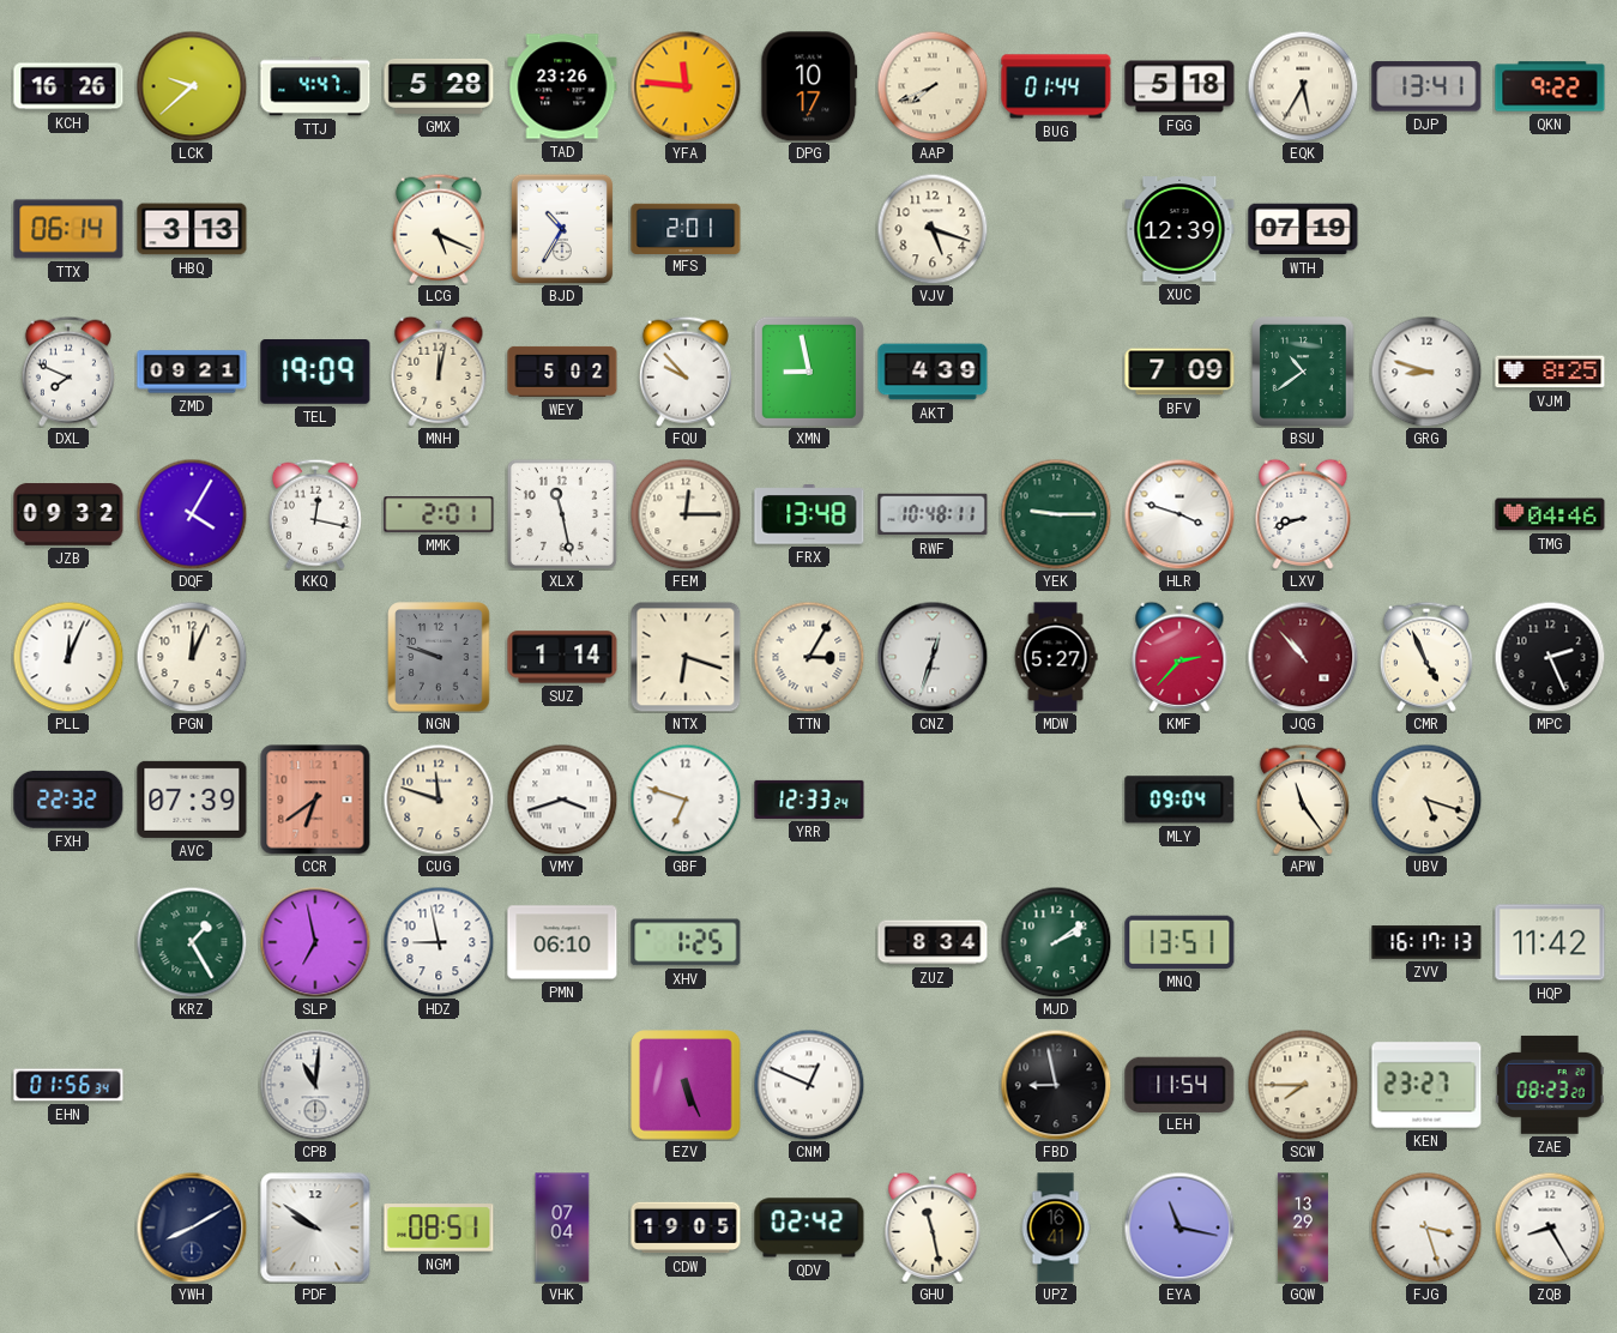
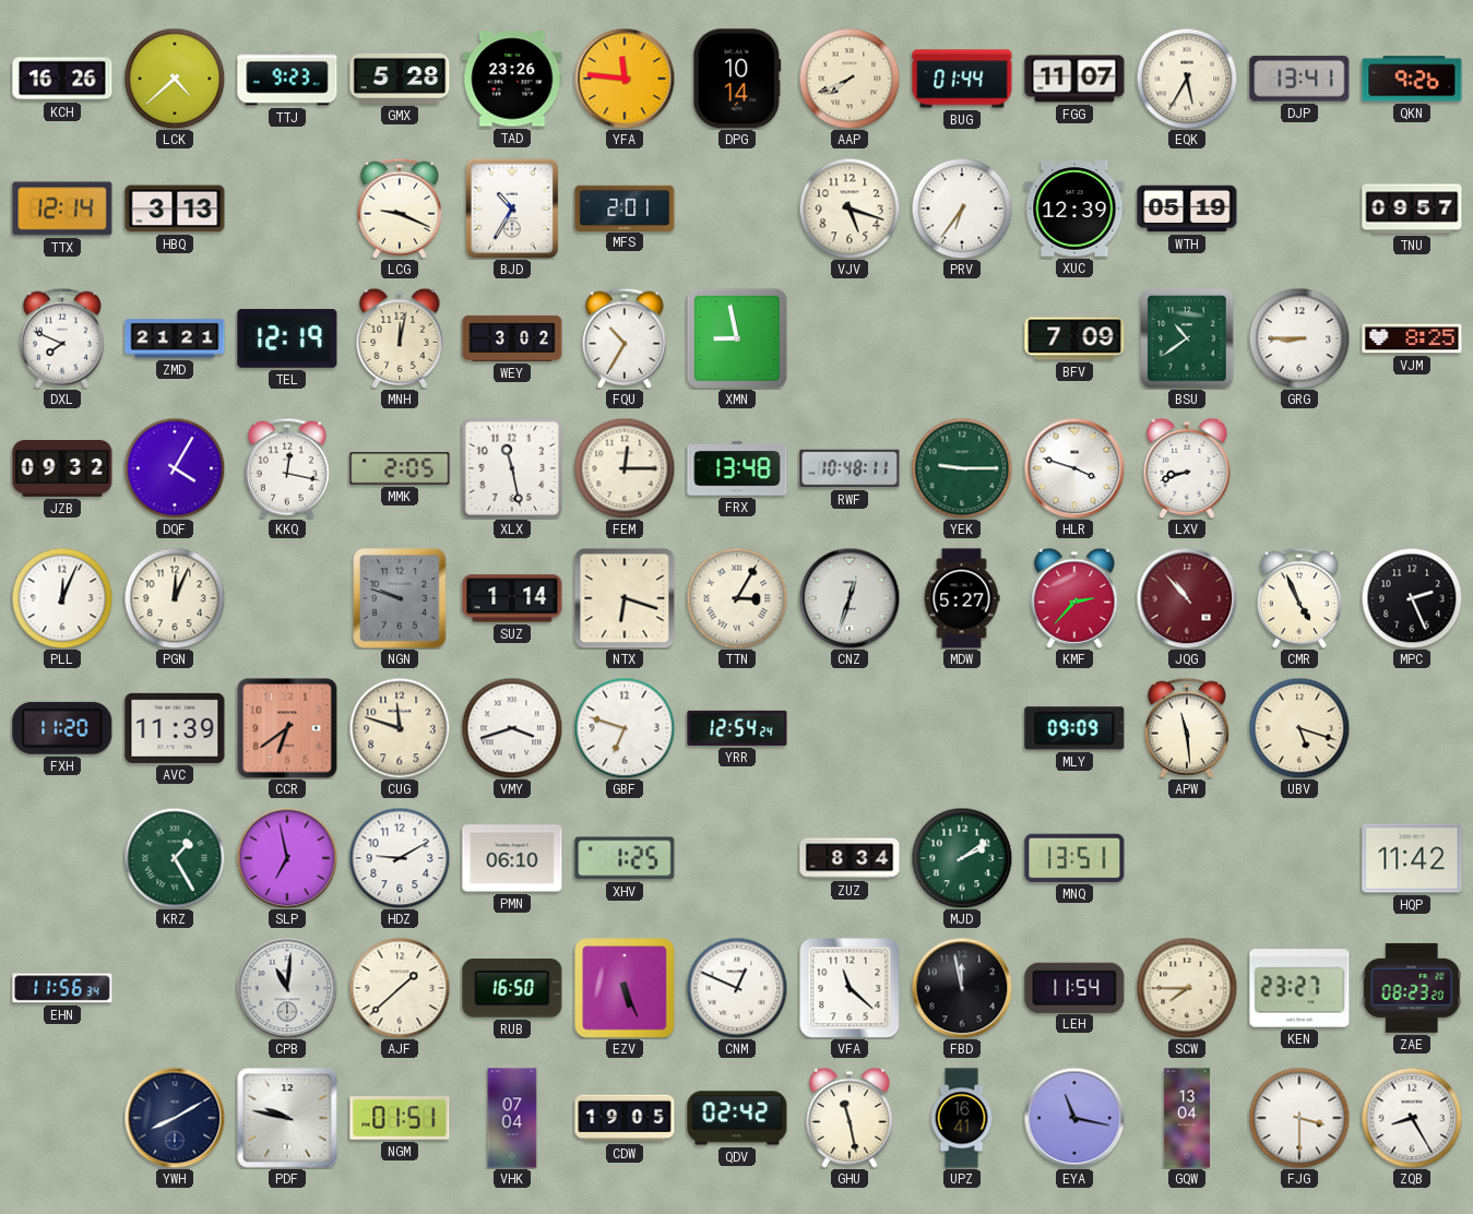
LCK: 9:38 -> 4:38 (175, 79)
TTJ: 4:47 -> 9:23 (287, 79)
DPG: 10:17 -> 10:14 (737, 79)
FGG: 5:18 -> 11:07 (1074, 79)
QKN: 9:22 -> 9:26 (1412, 79)
TTX: 06:14 -> 12:14 (62, 209)
LCG: 5:19 -> 9:19 (400, 209)
PRV: none -> 6:36 (962, 209)
WTH: 07:19 -> 05:19 (1187, 209)
TNU: none -> 09:57 (1412, 209)
ZMD: 09:21 -> 21:21 (175, 338)
TEL: 19:09 -> 12:19 (287, 340)
WEY: 5:02 -> 3:02 (512, 338)
FQU: 9:53 -> 10:35 (625, 338)
AKT: 4:39 -> none (933, 372)
GRG: 8:48 -> 8:45 (1299, 338)
MMK: 2:01 -> 2:05 (400, 468)
TMG: 04:46 -> none (1550, 514)
FXH: 22:32 -> 11:20 (62, 728)
AVC: 07:39 -> 11:39 (175, 728)
YRR: 12:33 -> 12:54 (737, 728)
MLY: 09:04 -> 09:09 (1074, 728)
APW: 11:24 -> 11:29 (1187, 728)
HDZ: 8:58 -> 9:10 (400, 858)
ZVV: 16:17 -> none (1426, 942)
EHN: 01:56 -> 11:56 (62, 988)
AJF: none -> 1:38 (400, 988)
RUB: none -> 16:50 (512, 988)
VFA: none -> 11:22 (850, 988)
FBD: 8:58 -> 11:58 (962, 988)
PDF: 9:51 -> 9:47 (287, 1118)
NGM: 08:51 -> 01:51 (400, 1118)
GQW: 13:29 -> 13:04 (1187, 1118)
FJG: 3:27 -> 3:30 (1299, 1118)
